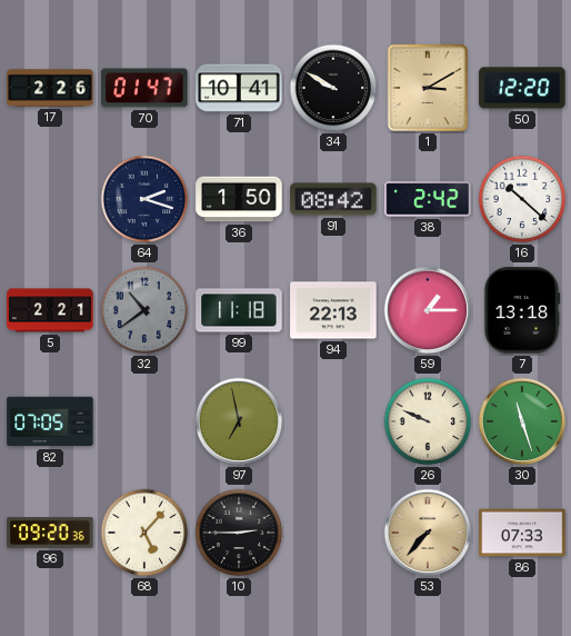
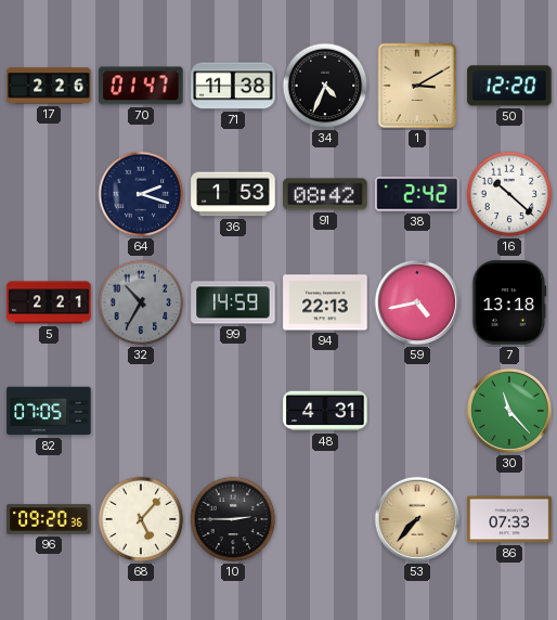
71: 10:41 -> 11:38 (233, 86)
34: 9:50 -> 4:34 (325, 86)
36: 1:50 -> 1:53 (233, 194)
32: 10:39 -> 10:35 (141, 302)
99: 11:18 -> 14:59 (233, 302)
59: 1:15 -> 4:43 (417, 302)
97: 6:58 -> none (239, 421)
48: none -> 4:31 (325, 411)
26: 9:49 -> none (428, 421)
30: 11:27 -> 11:23 (509, 411)
